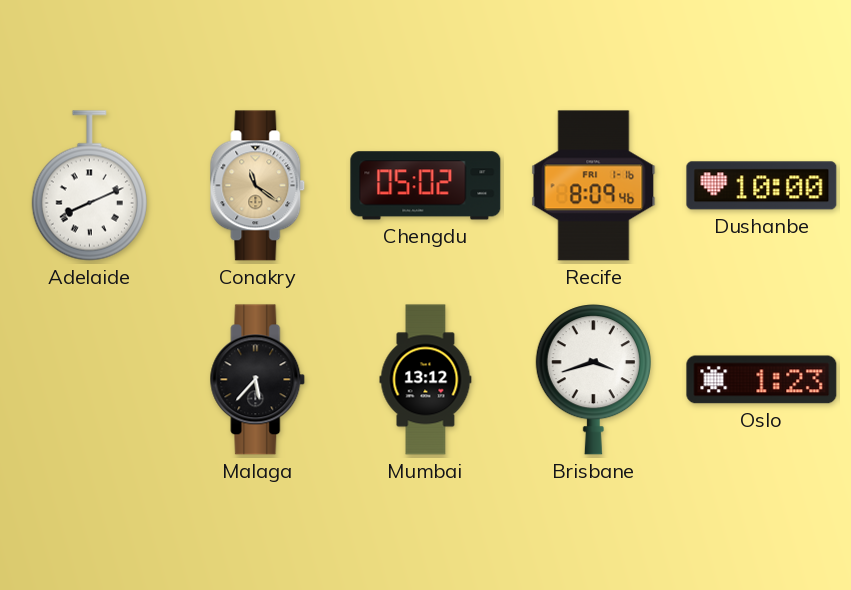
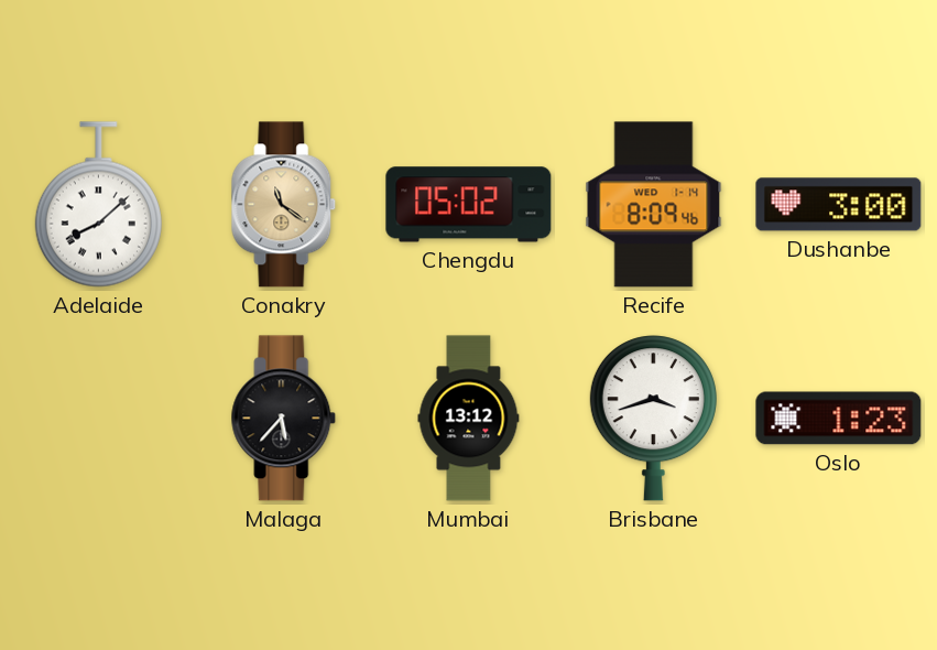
Adelaide: 8:11 -> 8:08 (98, 205)
Recife date: FRI 1-16 -> WED 1-14 (654, 205)
Dushanbe: 10:00 -> 3:00 (839, 205)
